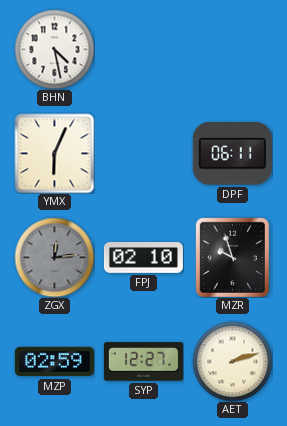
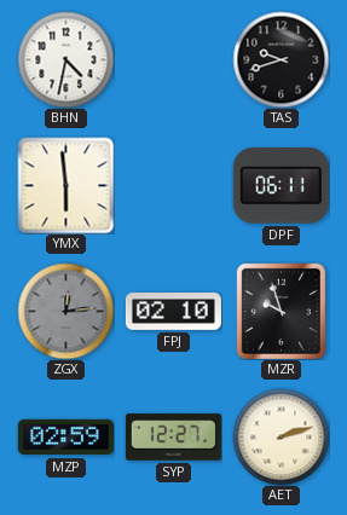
BHN: 4:28 -> 4:32 (65, 59)
TAS: none -> 9:42 (281, 59)
YMX: 6:04 -> 5:59 (65, 185)
